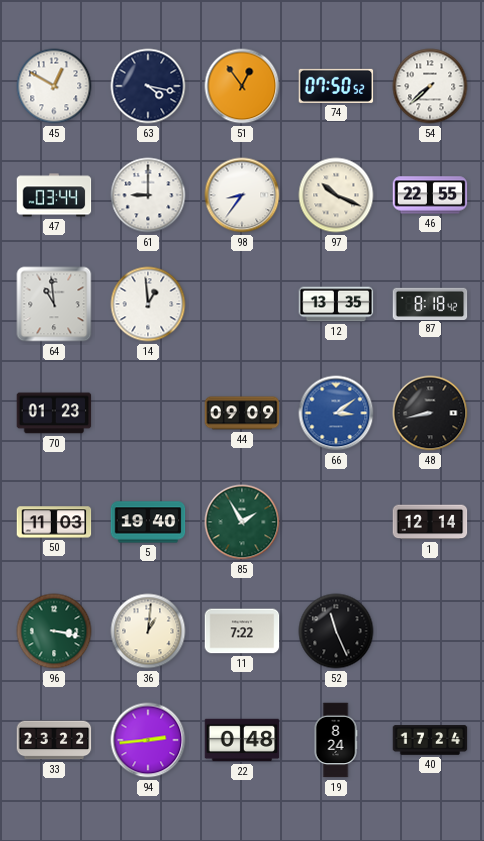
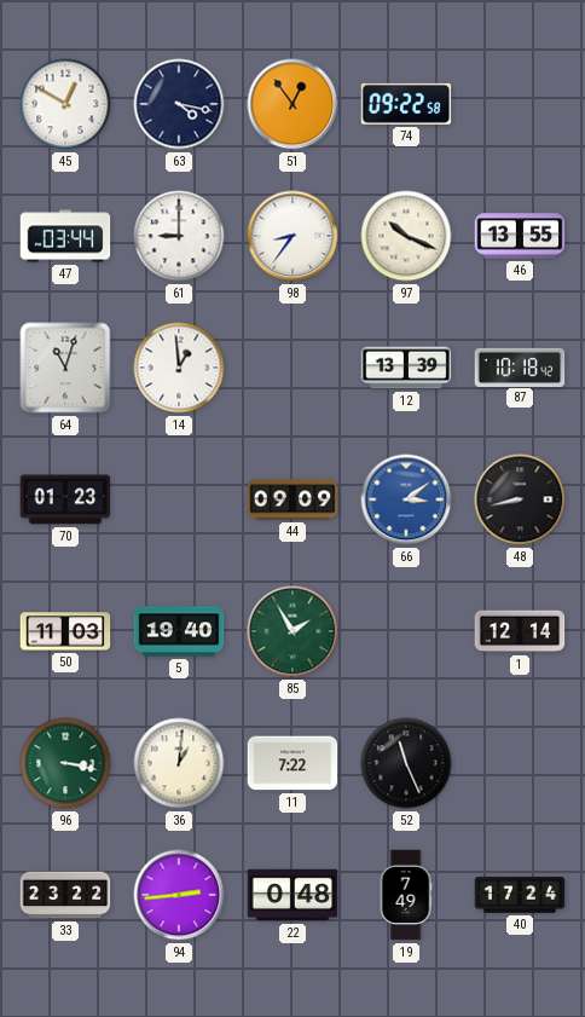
74: 07:50 -> 09:22 (406, 104)
54: 7:38 -> none (430, 86)
46: 22:55 -> 13:55 (520, 236)
64: 10:59 -> 11:03 (65, 368)
12: 13:35 -> 13:39 (406, 368)
87: 8:18 -> 10:18 (520, 366)
19: 8:24 -> 7:49 (406, 895)
